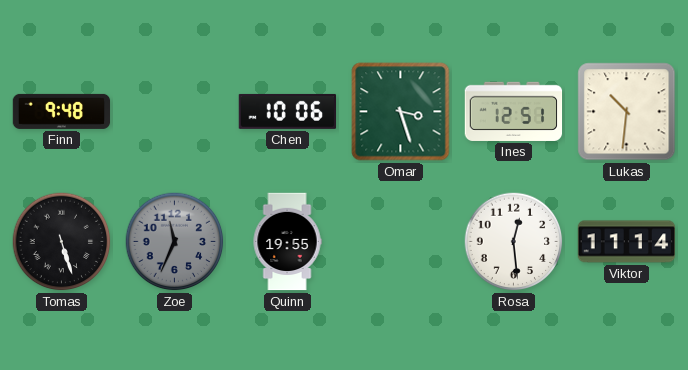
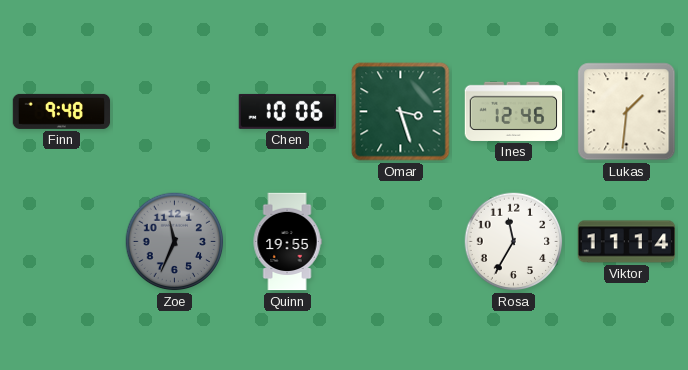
Ines: 12:51 -> 12:46 (514, 111)
Lukas: 10:31 -> 1:31 (627, 112)
Tomas: 5:27 -> none (62, 242)
Rosa: 12:29 -> 11:35 (514, 242)
